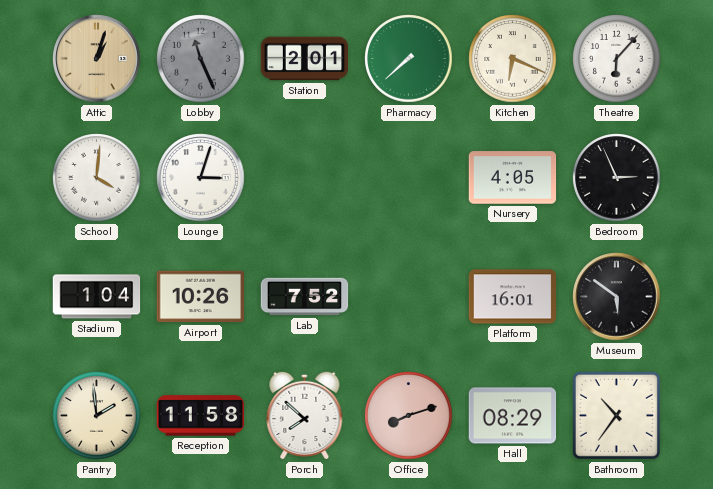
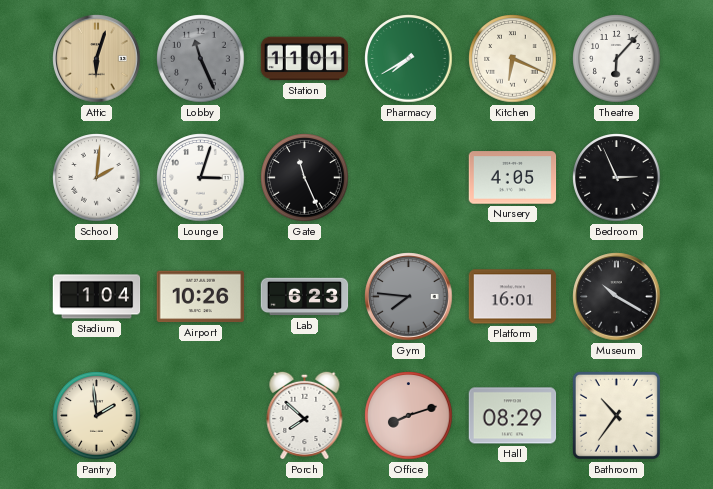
Attic: 1:03 -> 6:03 (97, 59)
Station: 2:01 -> 11:01 (305, 59)
Pharmacy: 7:38 -> 7:40 (409, 59)
School: 4:01 -> 2:01 (97, 178)
Gate: none -> 11:26 (305, 178)
Lab: 7:52 -> 6:23 (305, 297)
Gym: none -> 7:46 (409, 297)
Museum: 5:51 -> 10:20 (617, 297)
Reception: 11:58 -> none (201, 416)
